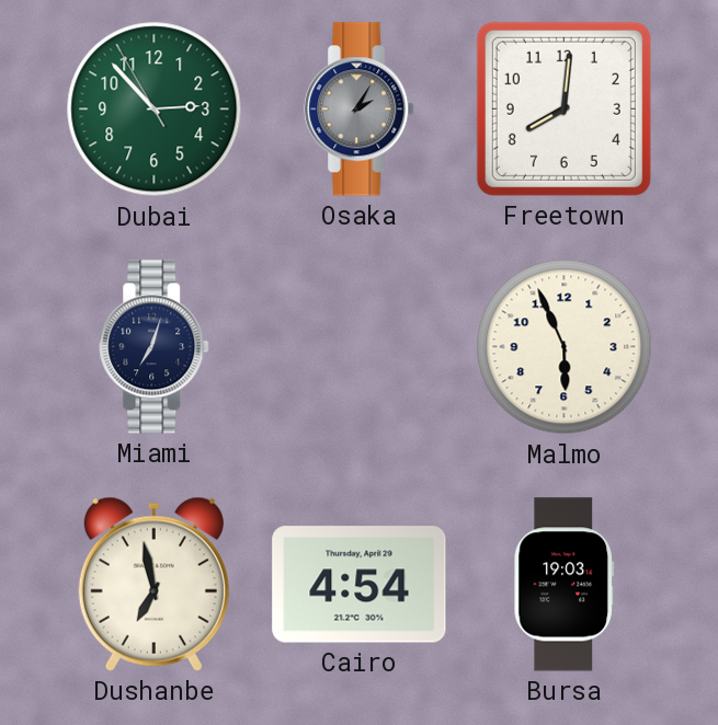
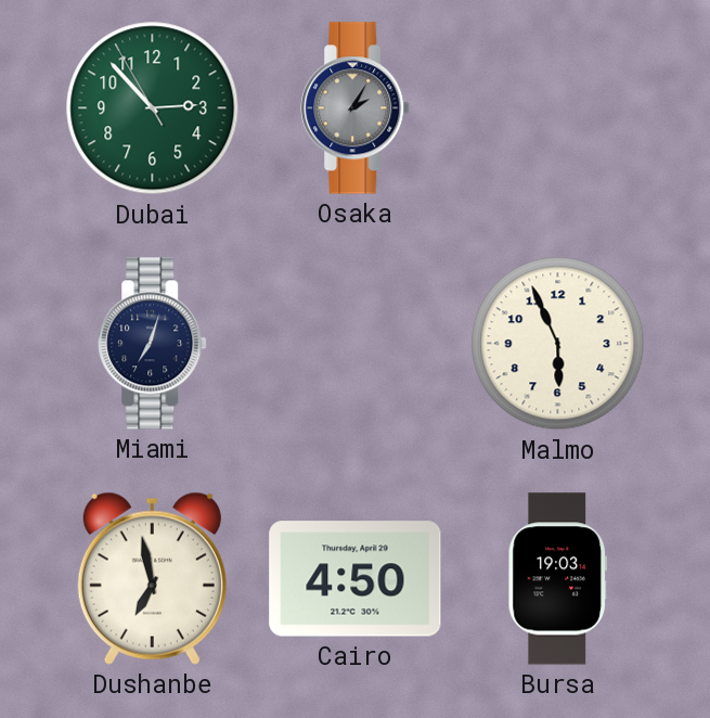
Freetown: 8:01 -> none (563, 108)
Cairo: 4:54 -> 4:50 (356, 579)
